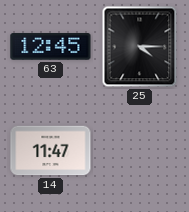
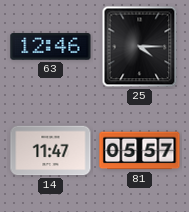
63: 12:45 -> 12:46 (51, 47)
81: none -> 05:57 (140, 151)
